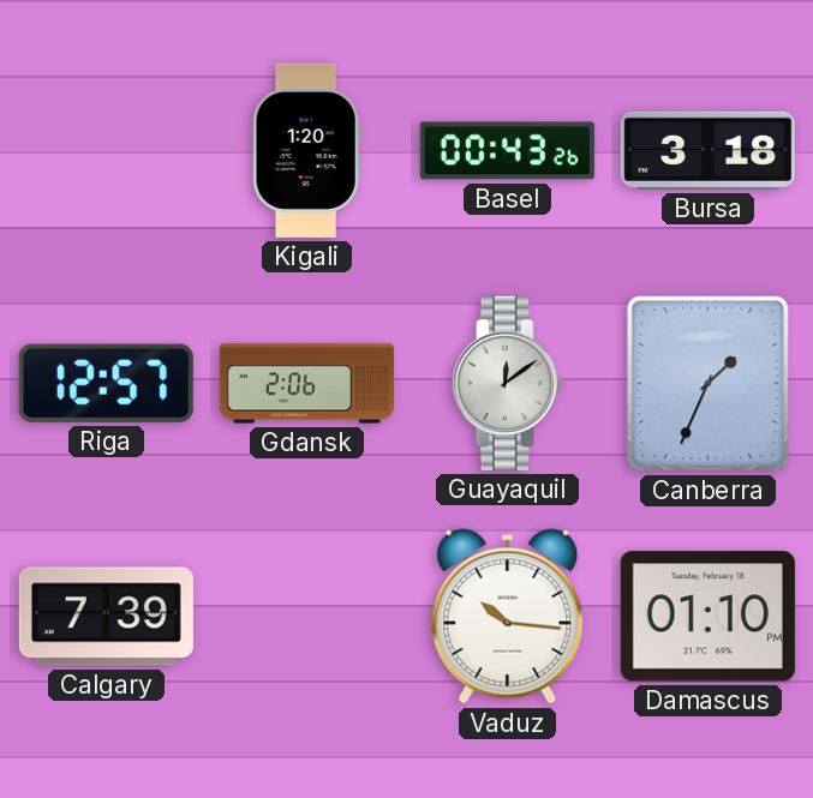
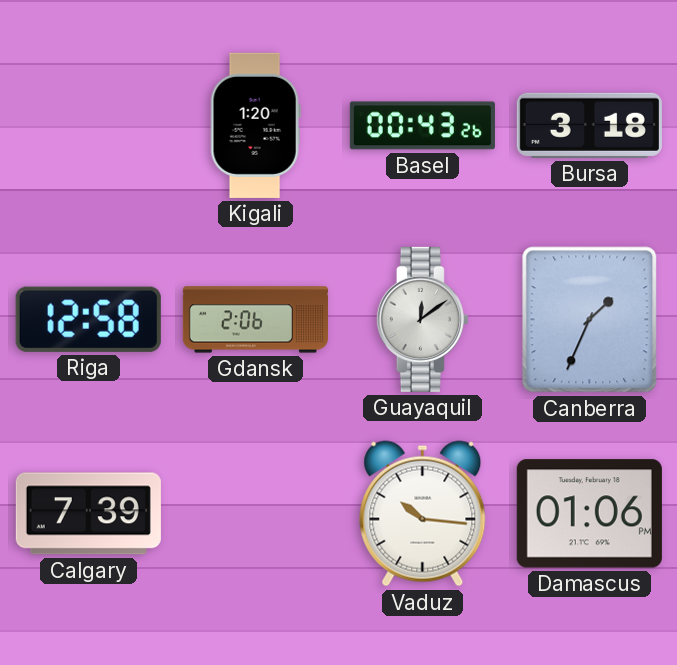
Riga: 12:57 -> 12:58 (88, 319)
Damascus: 01:10 -> 01:06 (589, 514)
